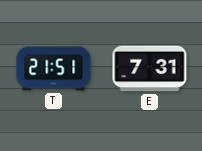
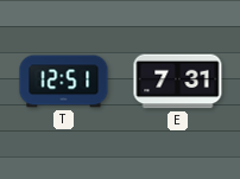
T: 21:51 -> 12:51 (64, 82)
